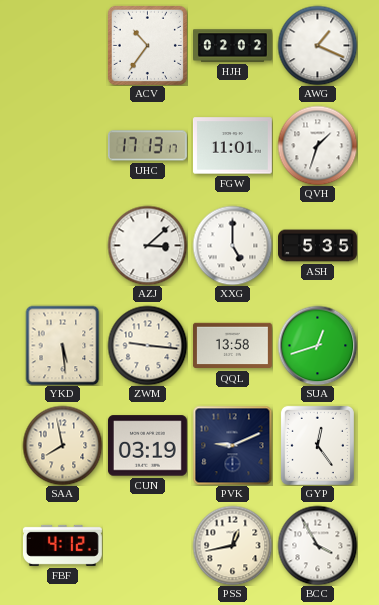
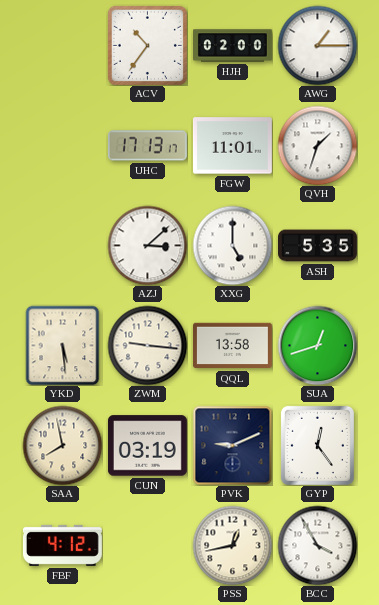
HJH: 02:02 -> 02:00 (233, 46)
AWG: 1:19 -> 1:15 (317, 45)
